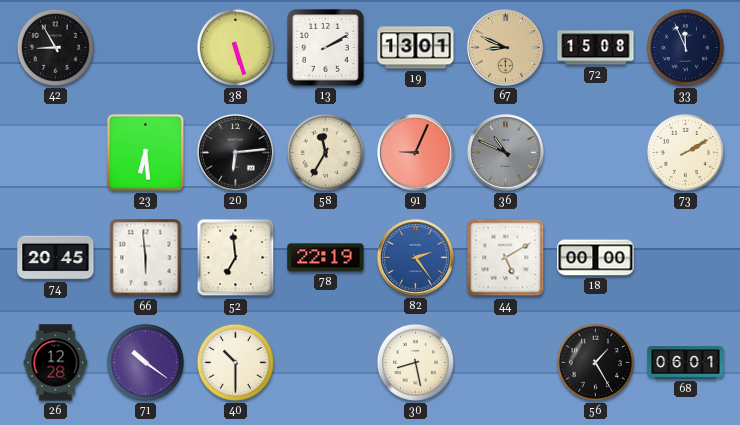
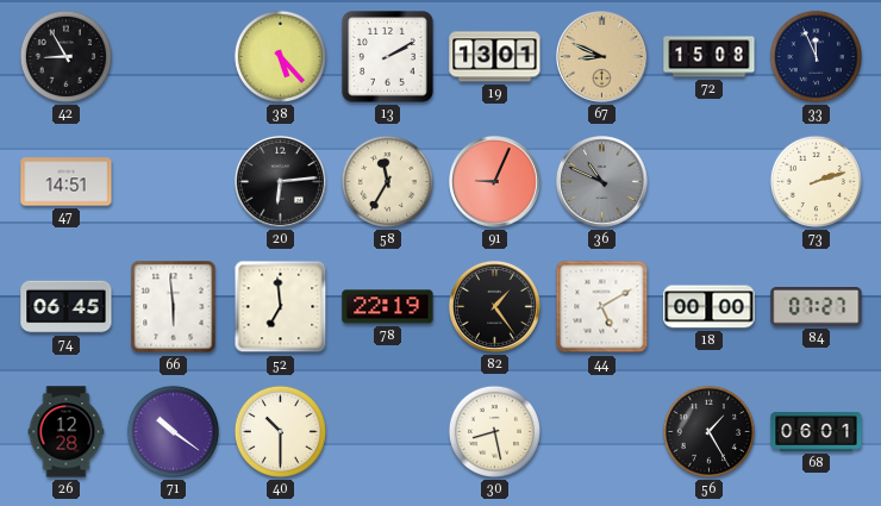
38: 5:27 -> 5:23 (280, 56)
47: none -> 14:51 (67, 182)
23: 6:29 -> none (146, 153)
73: 2:10 -> 2:12 (816, 181)
74: 20:45 -> 06:45 (67, 307)
82: 2:24 -> 1:24 (495, 307)
82 dial: blue -> black (495, 307)
84: none -> 07:27 (817, 307)
